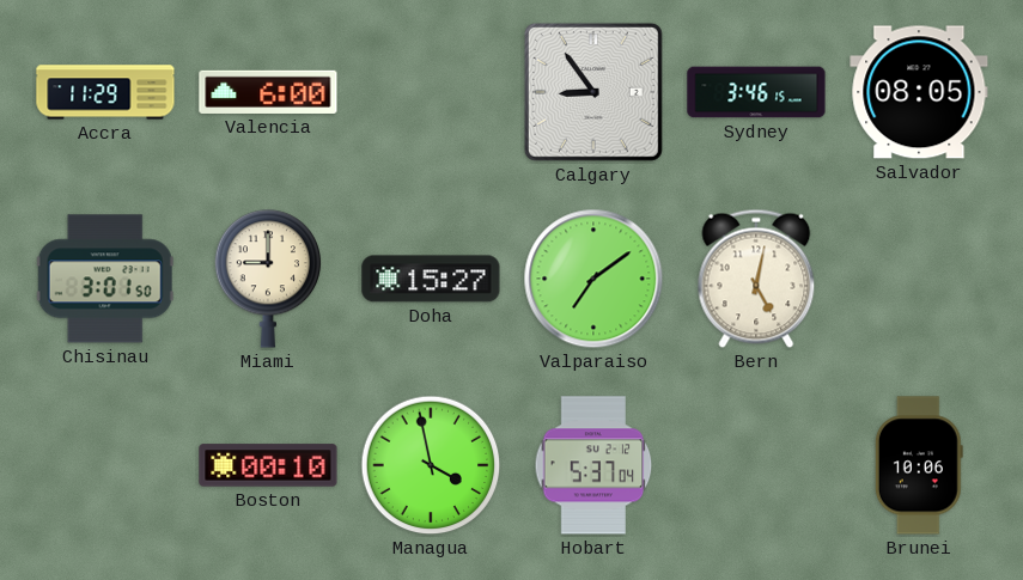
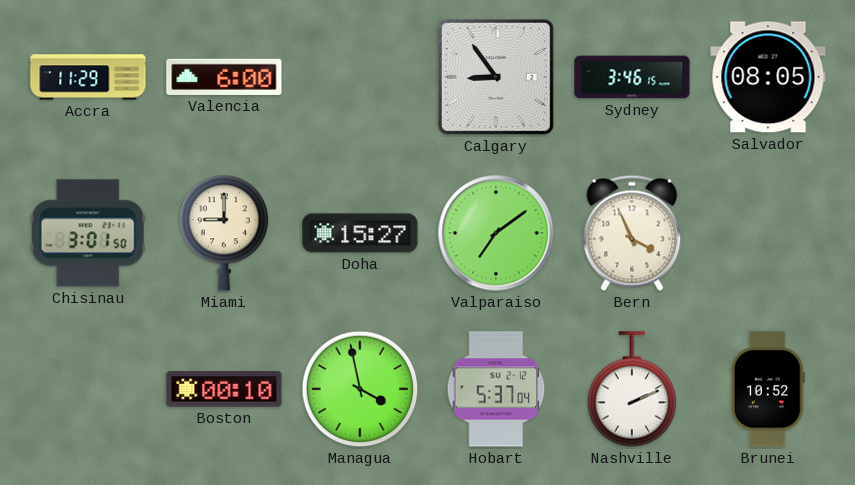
Bern: 5:02 -> 3:56 (632, 233)
Nashville: none -> 2:11 (632, 389)
Brunei: 10:06 -> 10:52 (768, 389)
